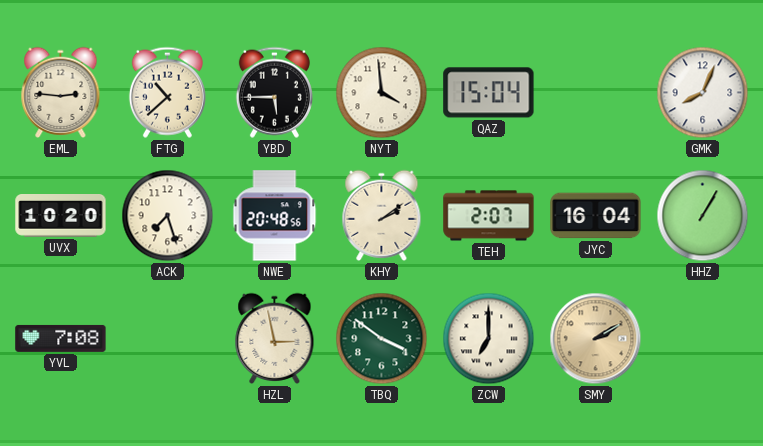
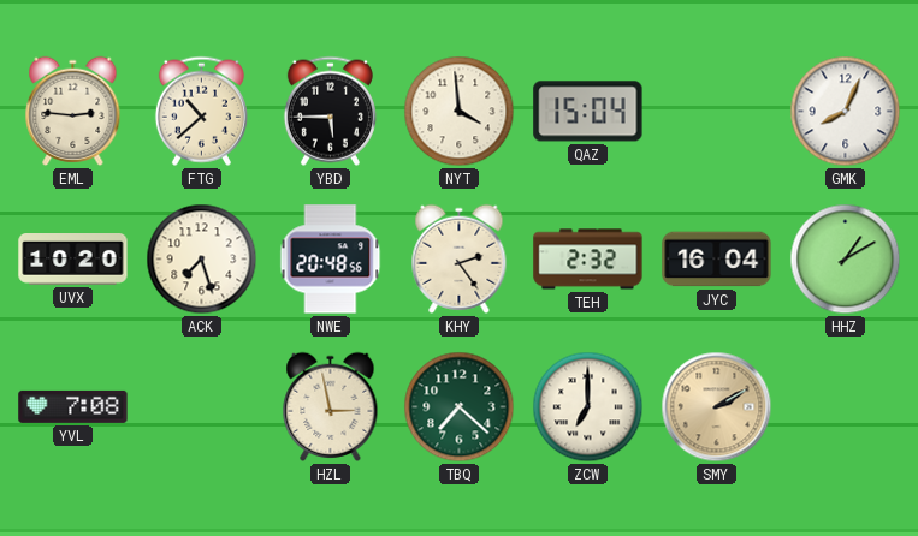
KHY: 2:09 -> 2:24 (460, 258)
TEH: 2:07 -> 2:32 (588, 260)
HHZ: 1:05 -> 1:10 (846, 260)
TBQ: 3:51 -> 7:22 (460, 407)
